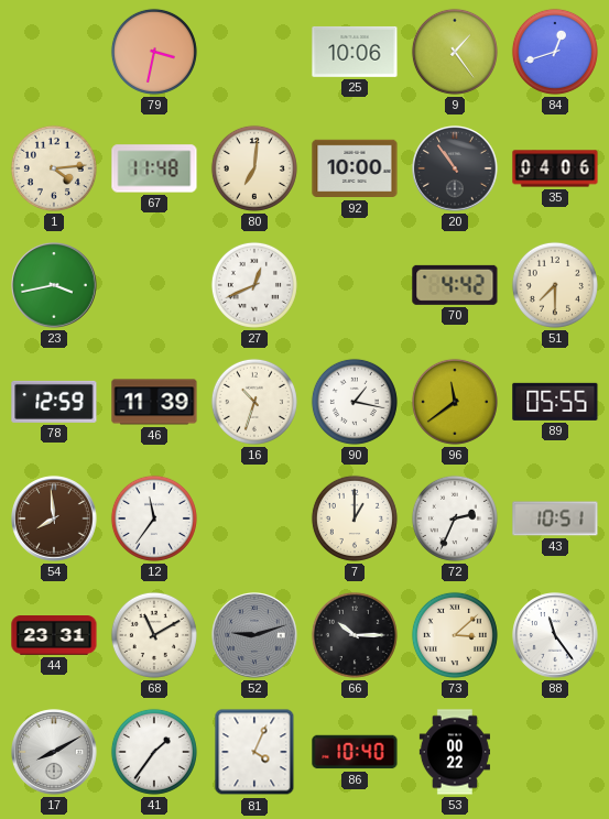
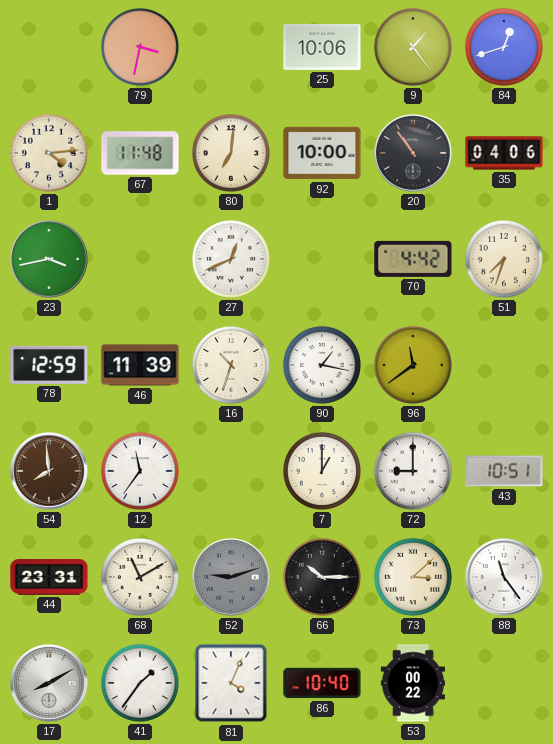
51: 7:30 -> 7:33 (504, 259)
89: 05:55 -> none (555, 402)
72: 2:34 -> 9:00 (413, 471)
